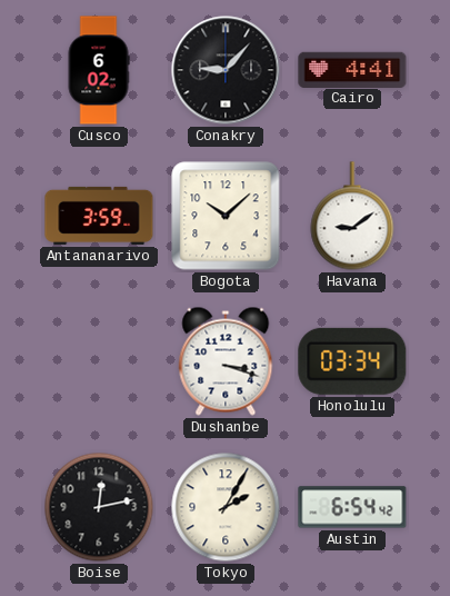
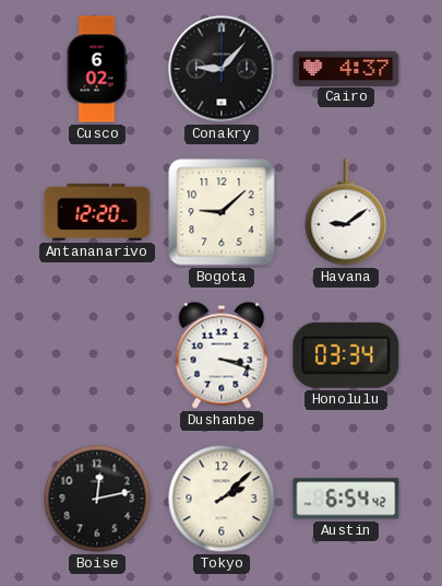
Cairo: 4:41 -> 4:37 (346, 68)
Antananarivo: 3:59 -> 12:20 (97, 212)
Bogota: 10:08 -> 9:08 (222, 212)
Tokyo: 2:05 -> 2:08 (222, 499)
